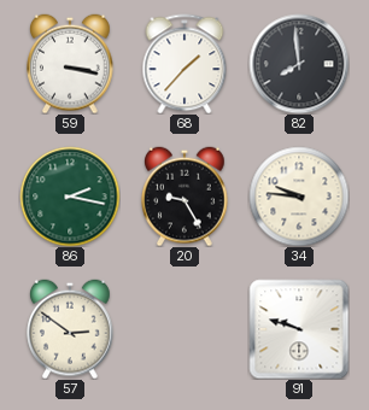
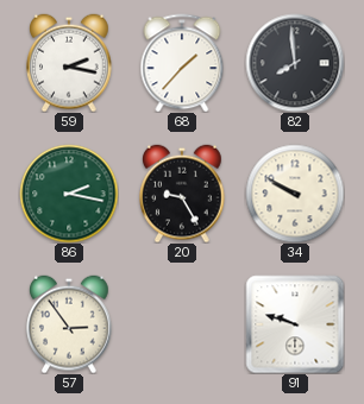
59: 3:17 -> 2:17 (69, 63)
34: 9:46 -> 9:50 (295, 194)
57: 2:51 -> 2:54 (69, 324)
